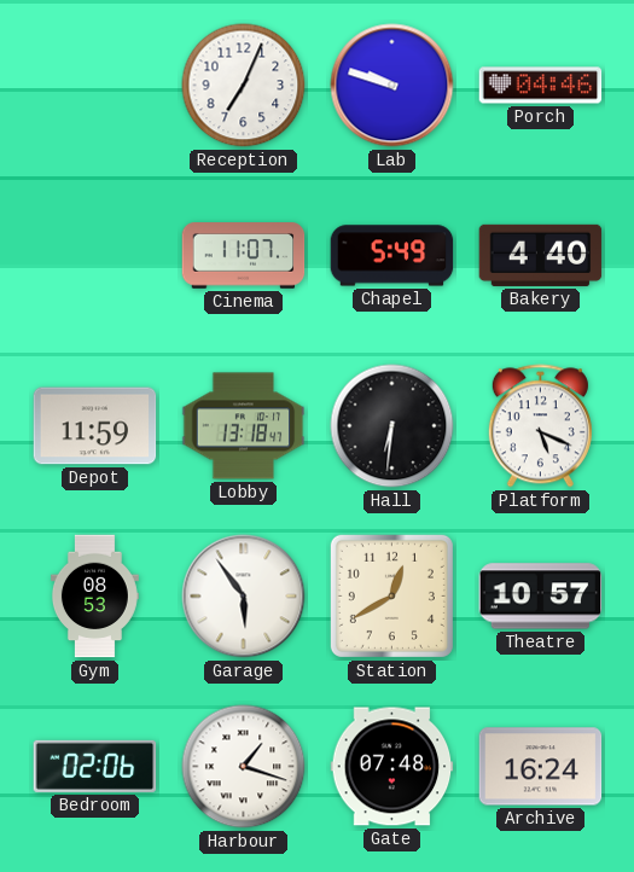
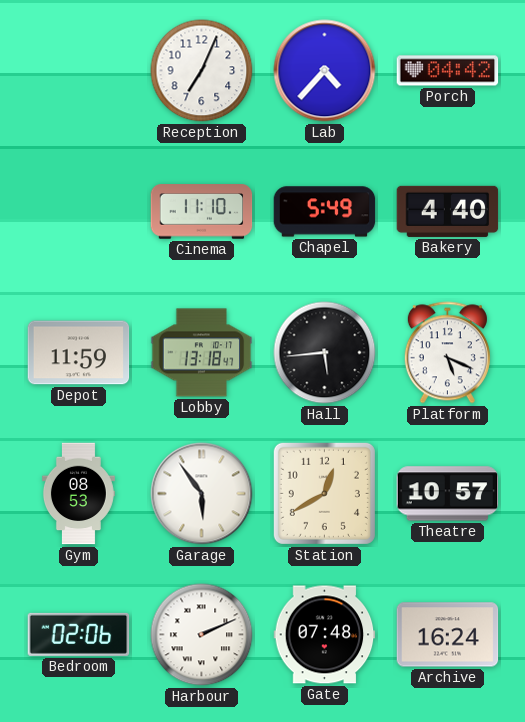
Lab: 9:48 -> 4:37 (325, 71)
Porch: 04:46 -> 04:42 (448, 71)
Cinema: 11:07 -> 11:10 (202, 212)
Hall: 6:31 -> 5:44 (325, 353)
Harbour: 1:18 -> 2:11 (202, 635)
